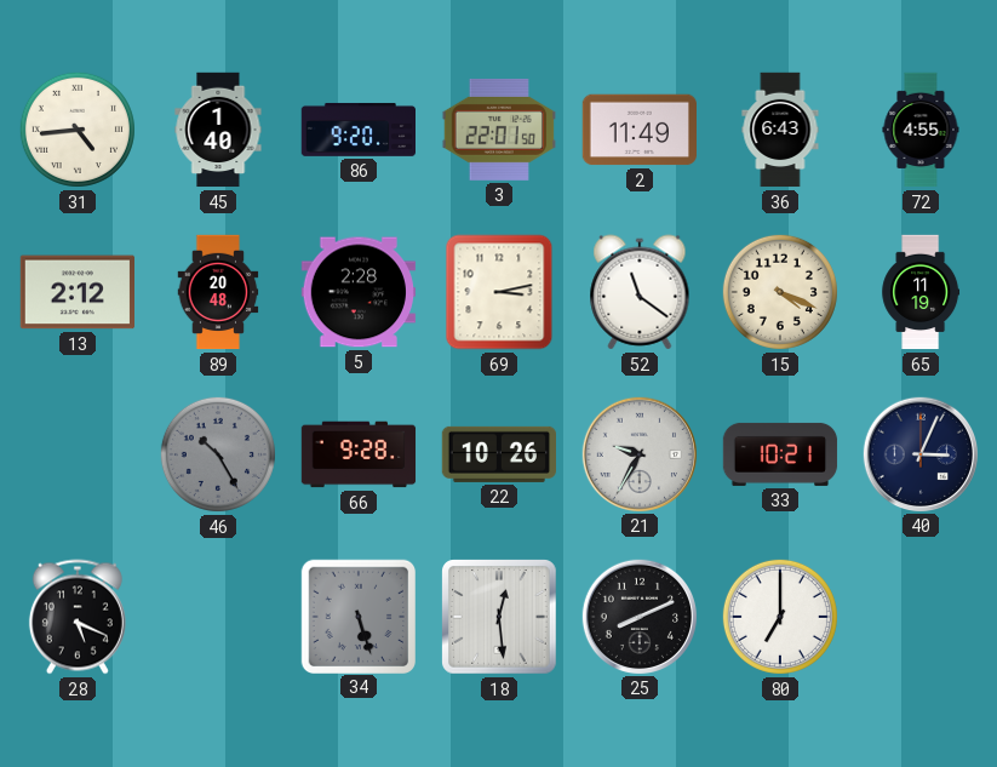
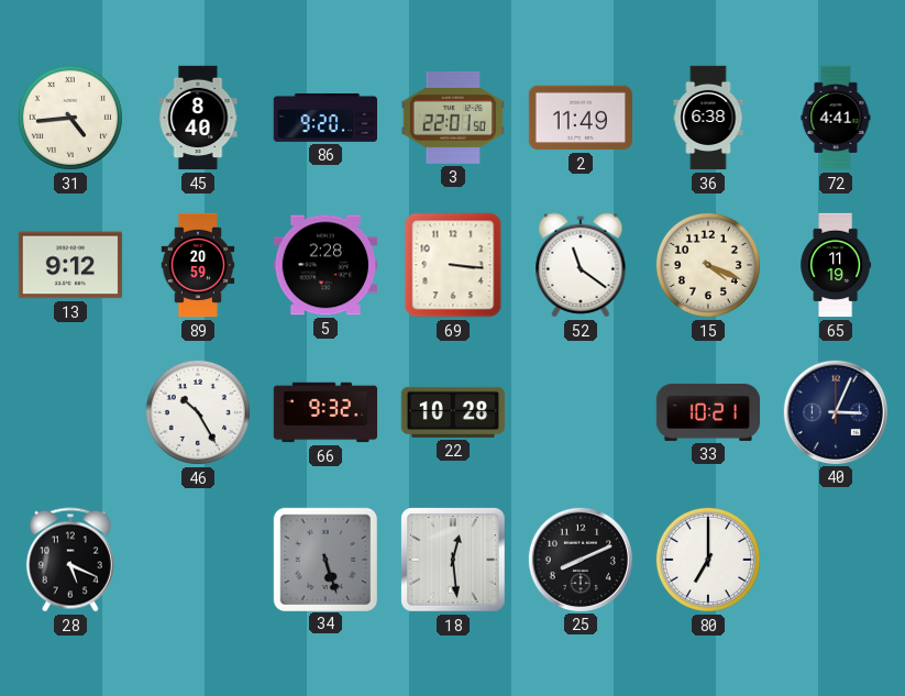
45: 1:40 -> 8:40 (198, 118)
36: 6:43 -> 6:38 (708, 118)
72: 4:55 -> 4:41 (836, 118)
13: 2:12 -> 9:12 (69, 265)
89: 20:48 -> 20:59 (198, 265)
69: 3:13 -> 3:16 (453, 265)
46 dial: grey -> white (198, 412)
66: 9:28 -> 9:32 (325, 412)
22: 10:26 -> 10:28 (452, 412)
21: 9:35 -> none (638, 453)
